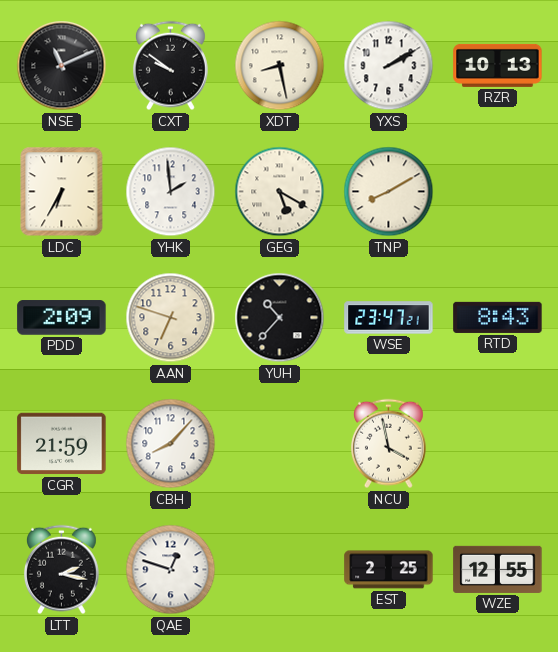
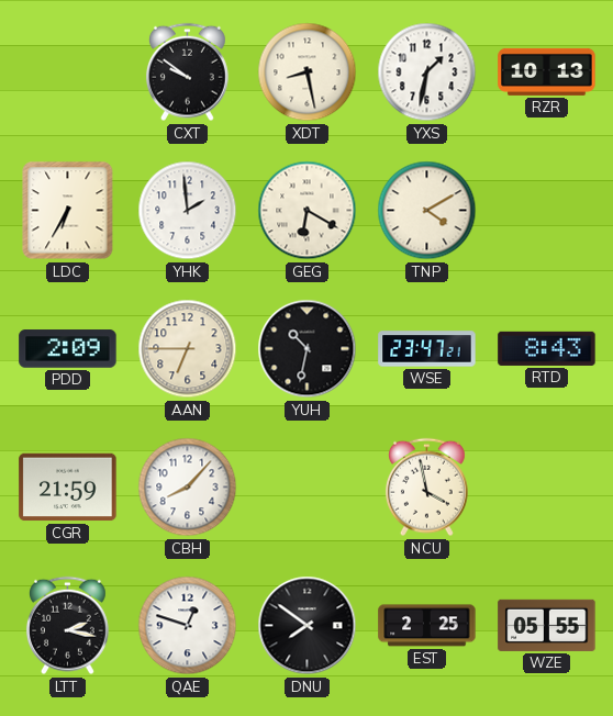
NSE: 11:11 -> none (62, 66)
YXS: 2:10 -> 1:32 (427, 72)
GEG: 5:20 -> 6:20 (308, 211)
TNP: 8:10 -> 4:10 (427, 211)
AAN: 6:48 -> 6:45 (188, 349)
YUH: 10:37 -> 10:32 (308, 349)
DNU: none -> 7:51 (308, 626)
WZE: 12:55 -> 05:55 (547, 625)
